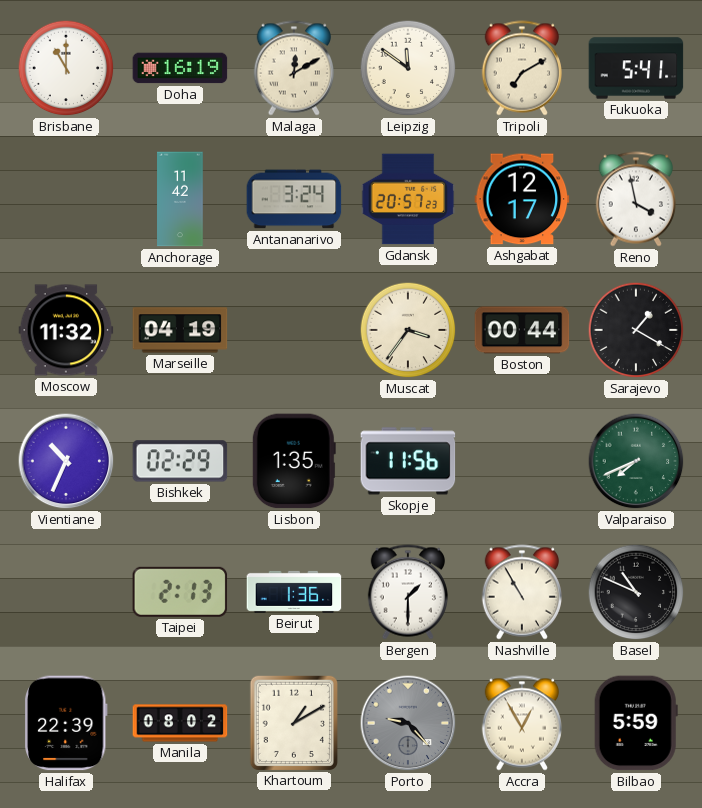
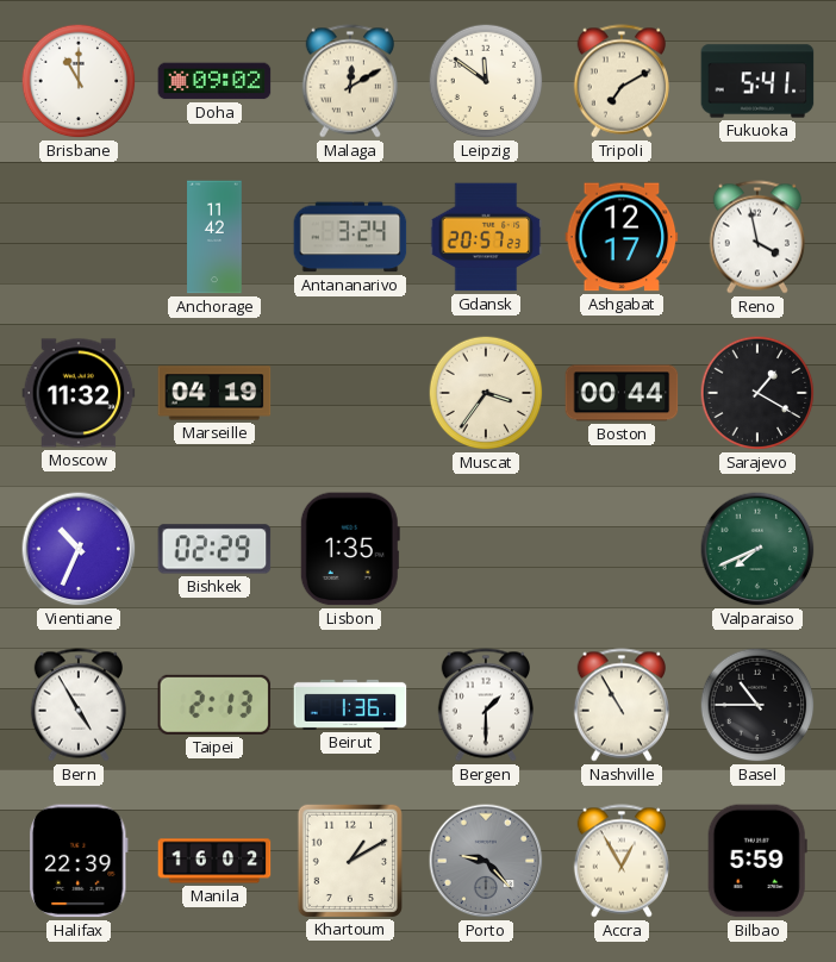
Doha: 16:19 -> 09:02 (214, 81)
Skopje: 11:56 -> none (408, 461)
Bern: none -> 4:55 (79, 705)
Basel: 10:49 -> 10:45 (757, 705)
Manila: 08:02 -> 16:02 (214, 861)
